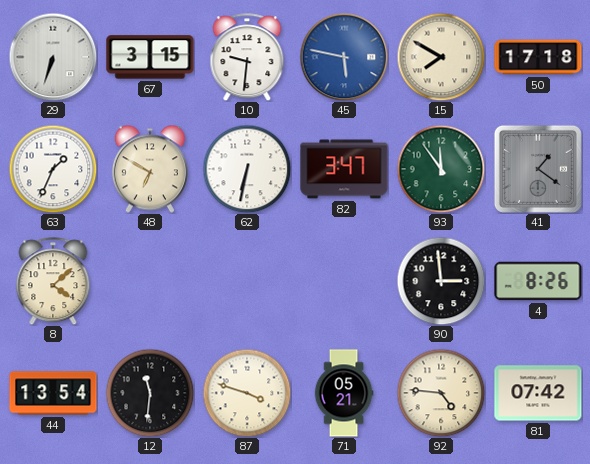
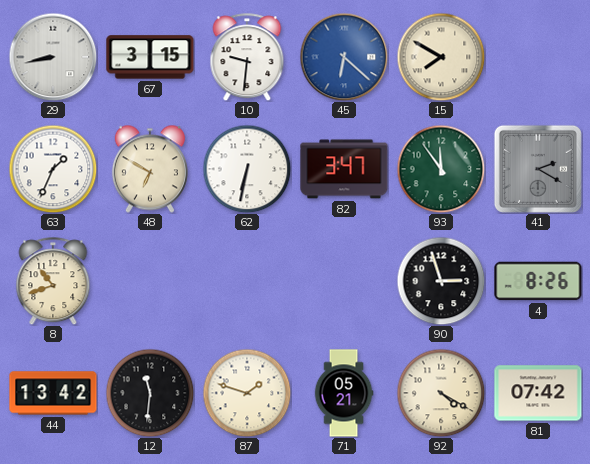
29: 6:33 -> 8:43 (53, 57)
45: 5:47 -> 6:22 (344, 57)
50: 17:18 -> none (538, 57)
41: 1:21 -> 2:20 (538, 169)
8: 4:08 -> 10:42 (53, 281)
90: 2:59 -> 2:57 (441, 281)
44: 13:54 -> 13:42 (53, 393)
87: 3:48 -> 1:48 (247, 393)
92: 4:46 -> 4:20 (441, 393)
